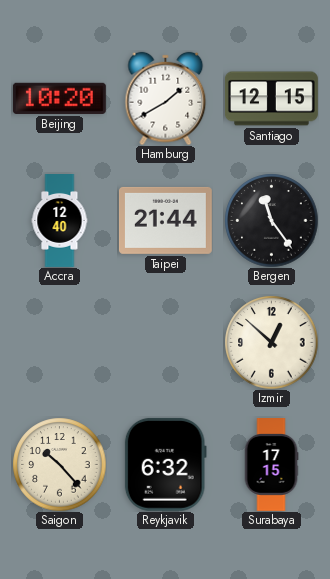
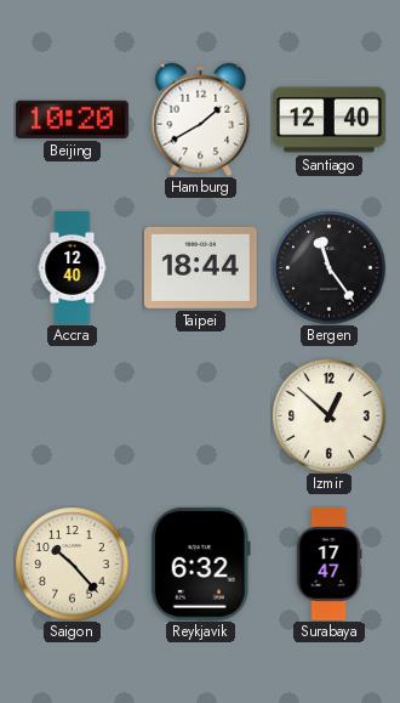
Santiago: 12:15 -> 12:40 (330, 120)
Taipei: 21:44 -> 18:44 (200, 267)
Surabaya: 17:15 -> 17:47 (328, 565)
